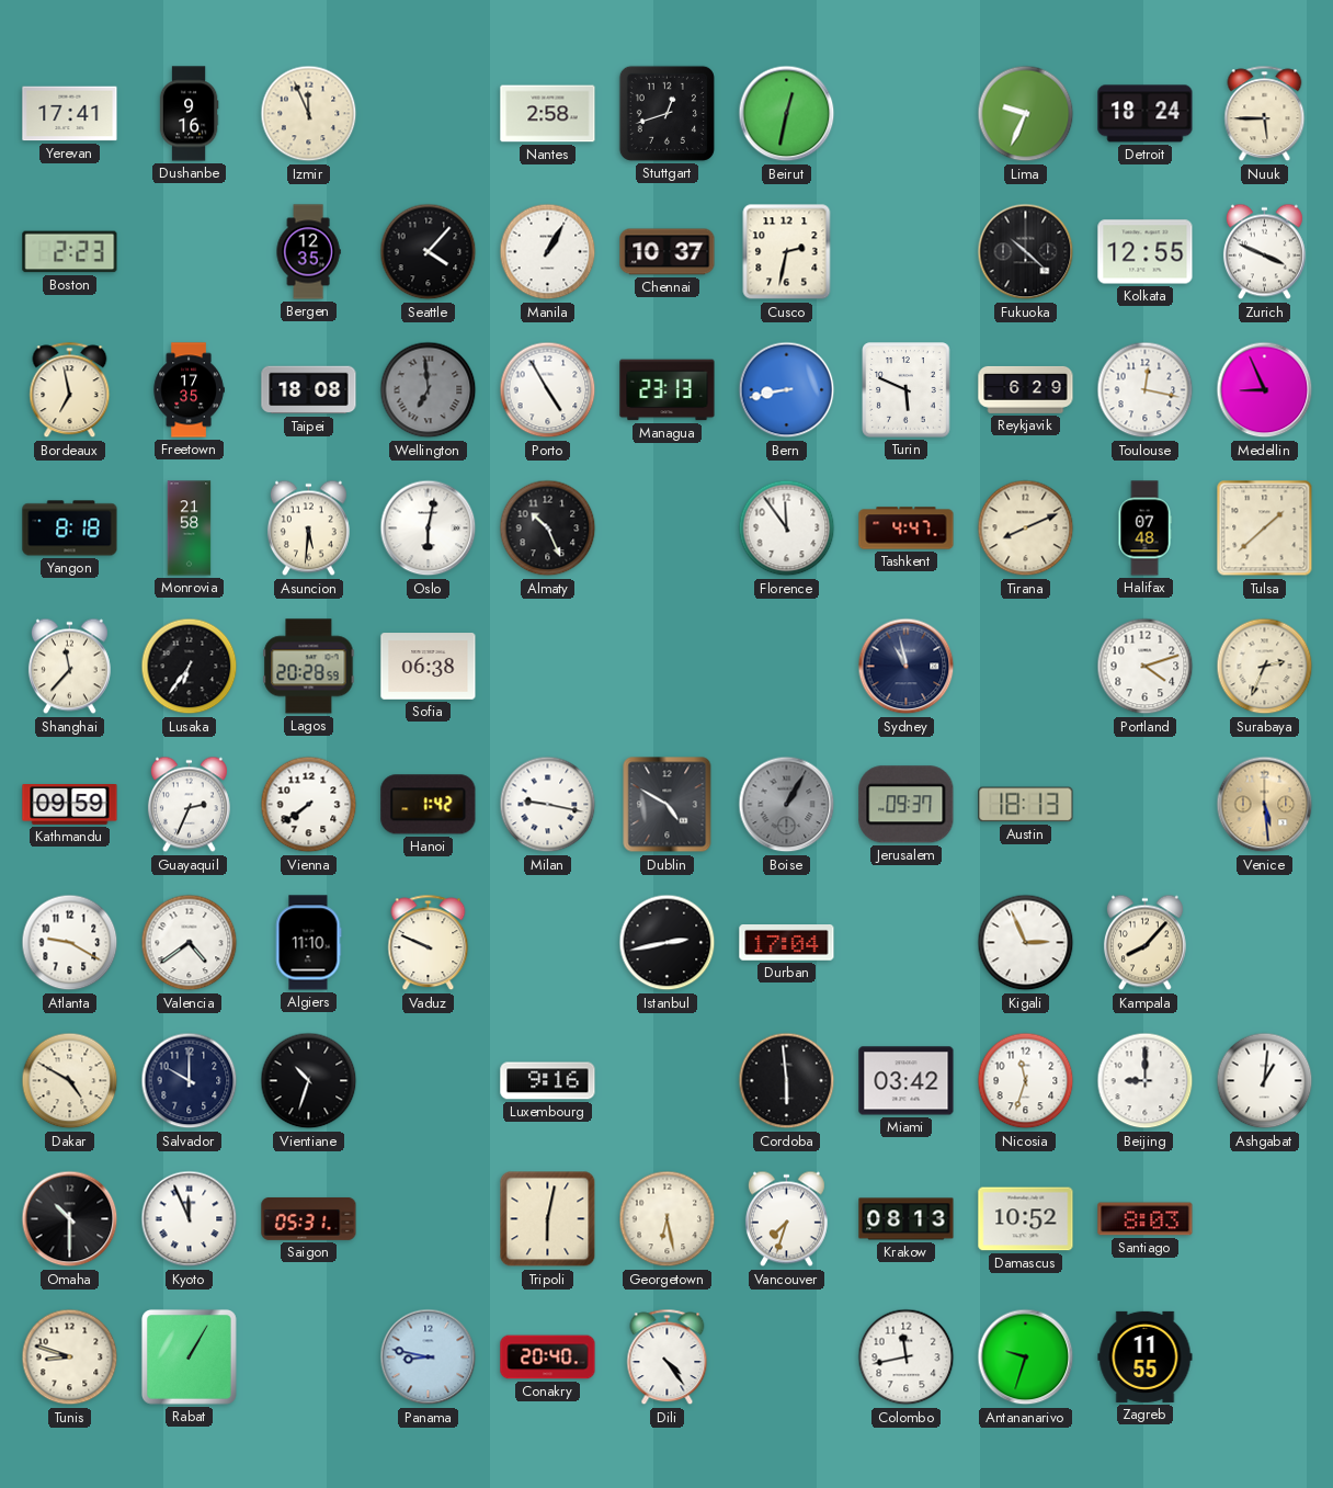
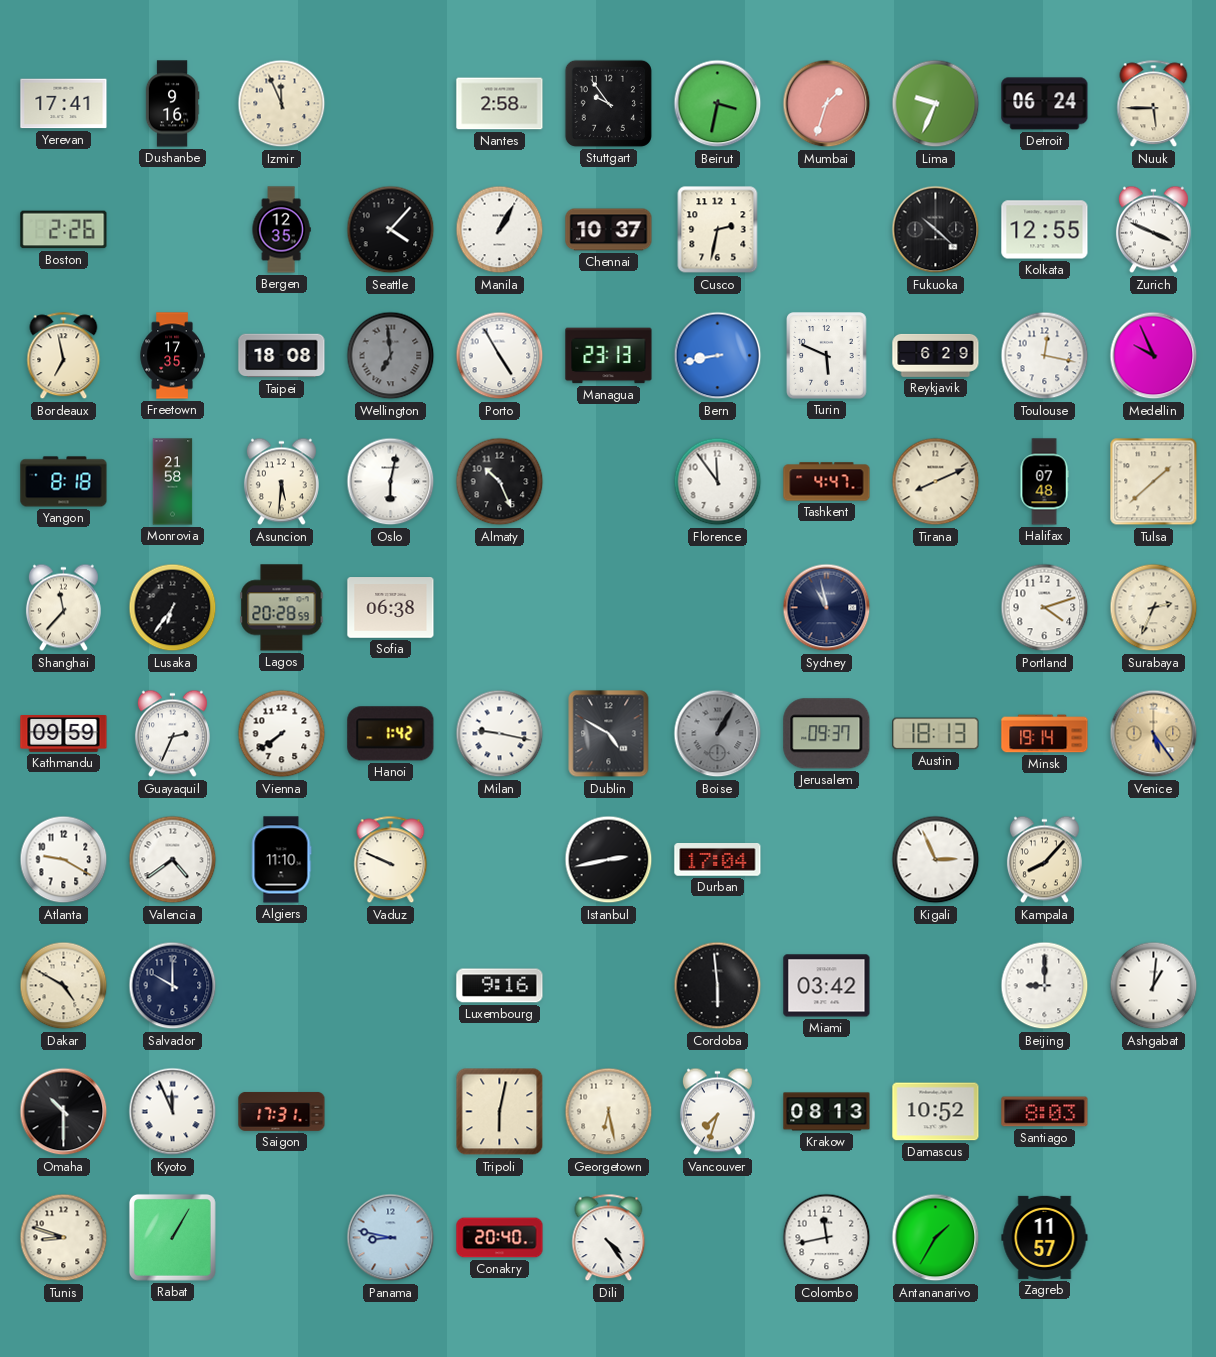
Stuttgart: 12:42 -> 9:54 (608, 103)
Beirut: 12:32 -> 3:32 (718, 104)
Mumbai: none -> 1:33 (827, 104)
Detroit: 18:24 -> 06:24 (1045, 104)
Boston: 2:23 -> 2:26 (64, 230)
Medellin: 8:56 -> 9:56 (1154, 356)
Minsk: none -> 19:14 (1045, 734)
Venice: 5:29 -> 5:24 (1154, 734)
Vientiane: 10:33 -> none (309, 1081)
Nicosia: 11:33 -> none (1026, 1081)
Saigon: 05:31 -> 17:31 (282, 1112)
Antananarivo: 9:33 -> 1:35 (936, 1238)
Zagreb: 11:55 -> 11:57 (1045, 1237)
